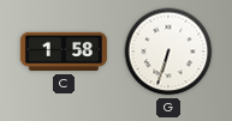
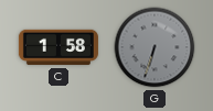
G dial: white -> grey (155, 47)
